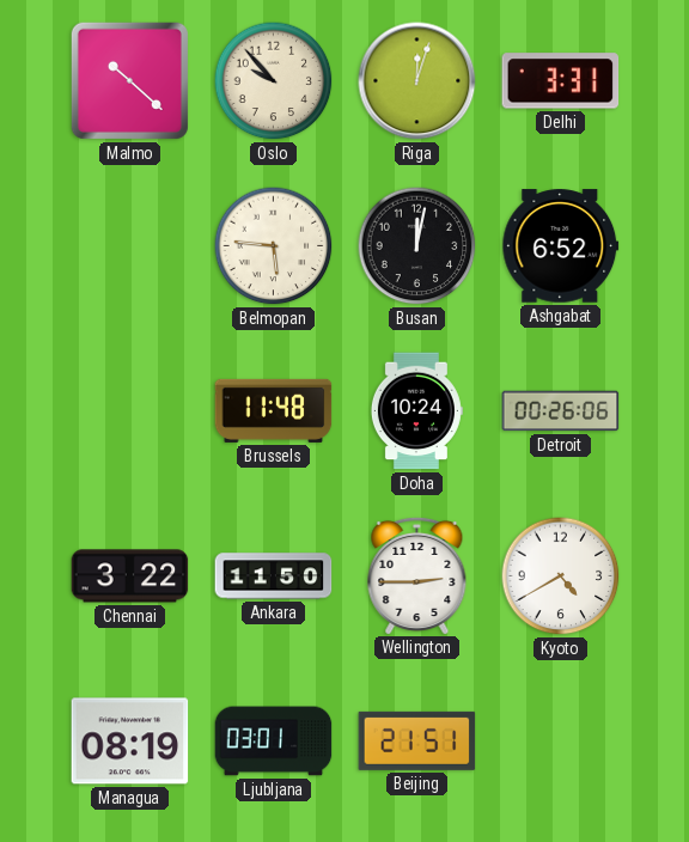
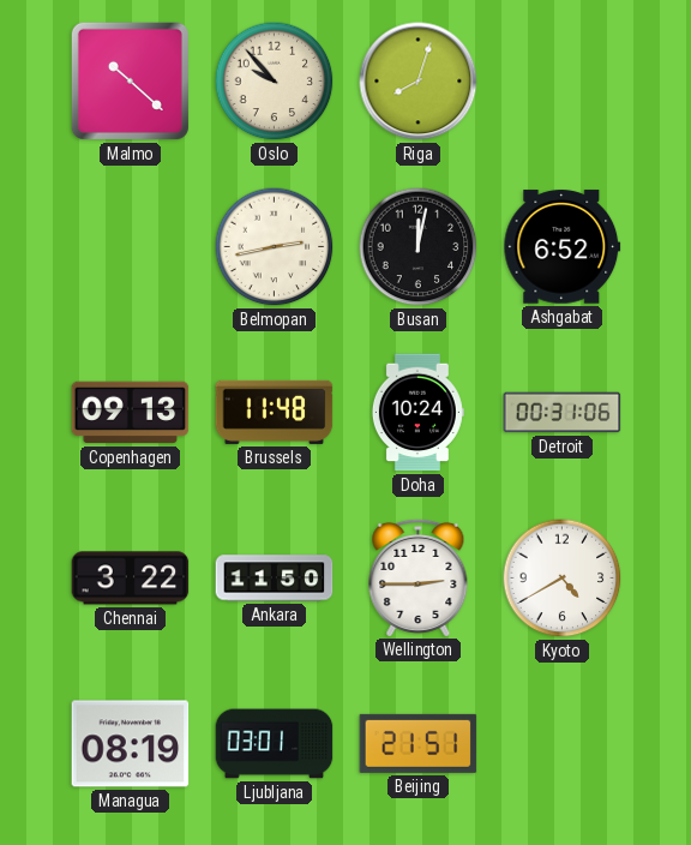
Riga: 12:03 -> 8:03 (419, 82)
Delhi: 3:31 -> none (561, 81)
Belmopan: 5:46 -> 2:43 (275, 247)
Copenhagen: none -> 09:13 (131, 413)
Detroit: 00:26 -> 00:31 (563, 413)
